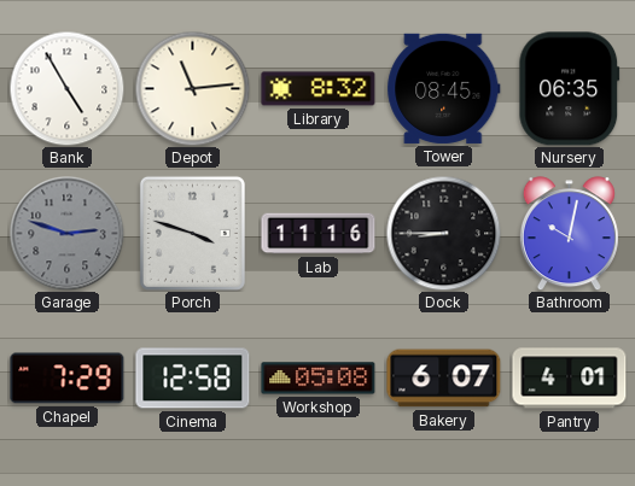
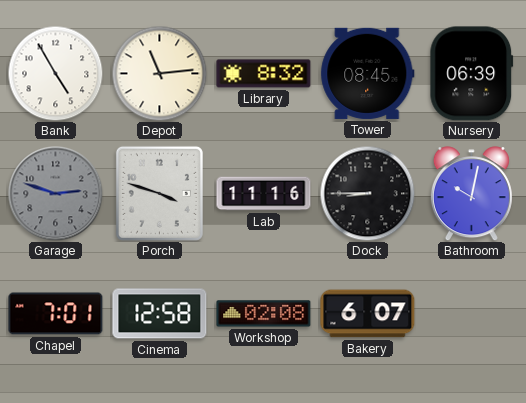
Nursery: 06:35 -> 06:39 (472, 74)
Chapel: 7:29 -> 7:01 (56, 314)
Workshop: 05:08 -> 02:08 (264, 314)
Pantry: 4:01 -> none (570, 379)
